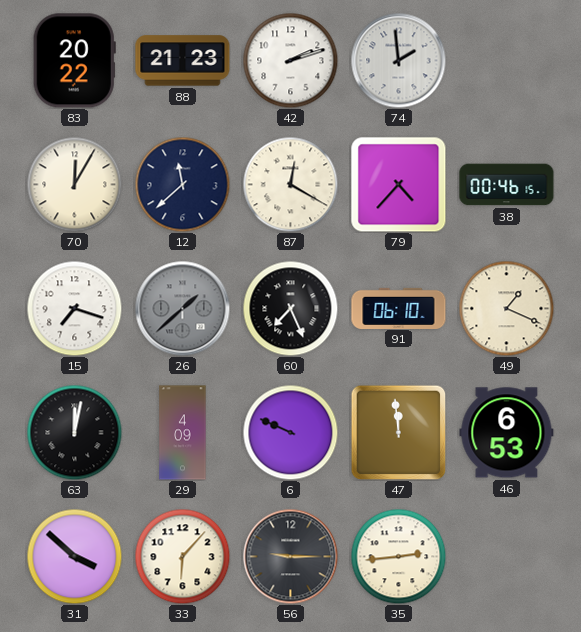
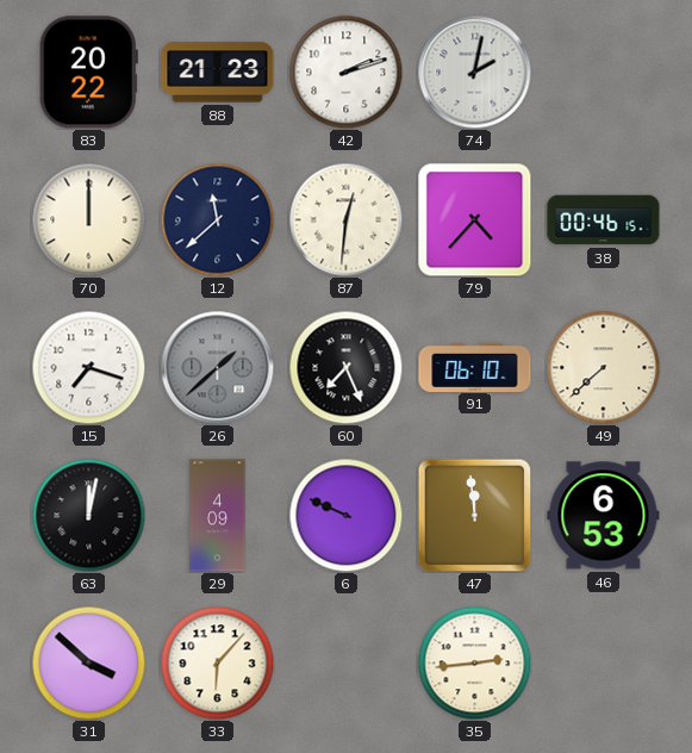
74: 1:59 -> 2:02 (474, 71)
70: 12:05 -> 12:00 (88, 219)
87: 12:20 -> 12:31 (345, 219)
49: 1:19 -> 7:38 (603, 367)
56: 9:15 -> none (290, 556)
